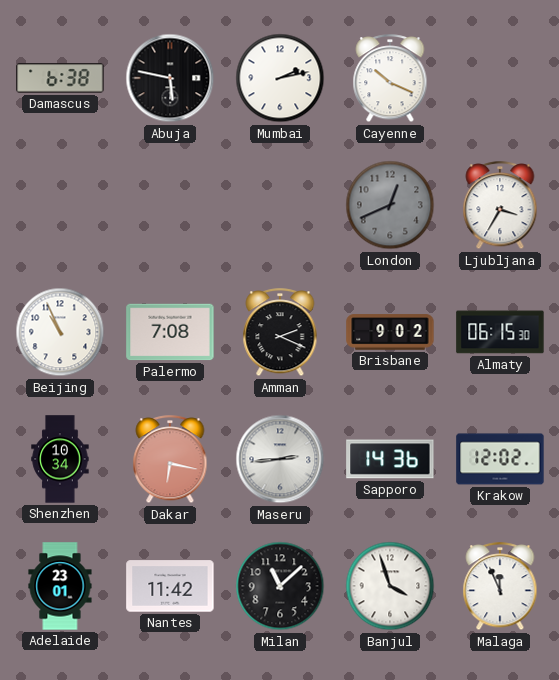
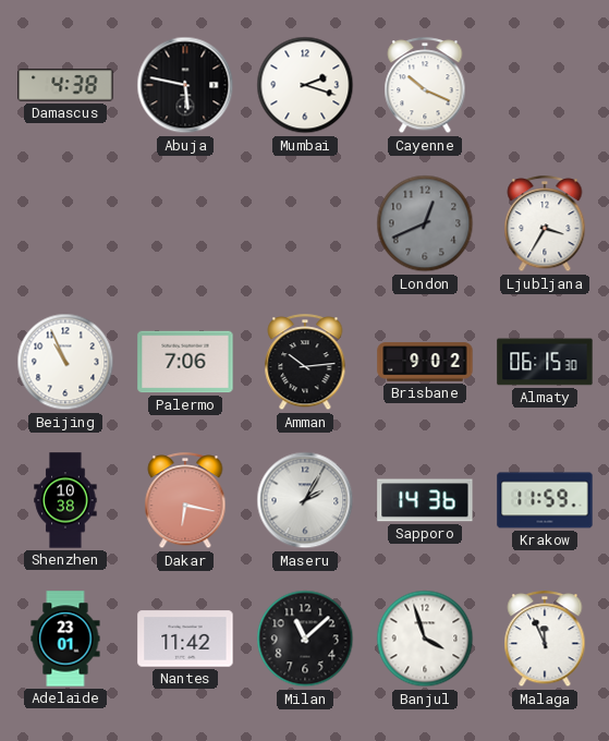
Damascus: 6:38 -> 4:38 (65, 85)
Mumbai: 2:13 -> 2:18 (305, 85)
Palermo: 7:08 -> 7:06 (185, 362)
Amman: 2:19 -> 10:14 (305, 363)
Shenzhen: 10:34 -> 10:38 (65, 500)
Maseru: 2:44 -> 2:05 (305, 500)
Krakow: 12:02 -> 11:59 (545, 500)
